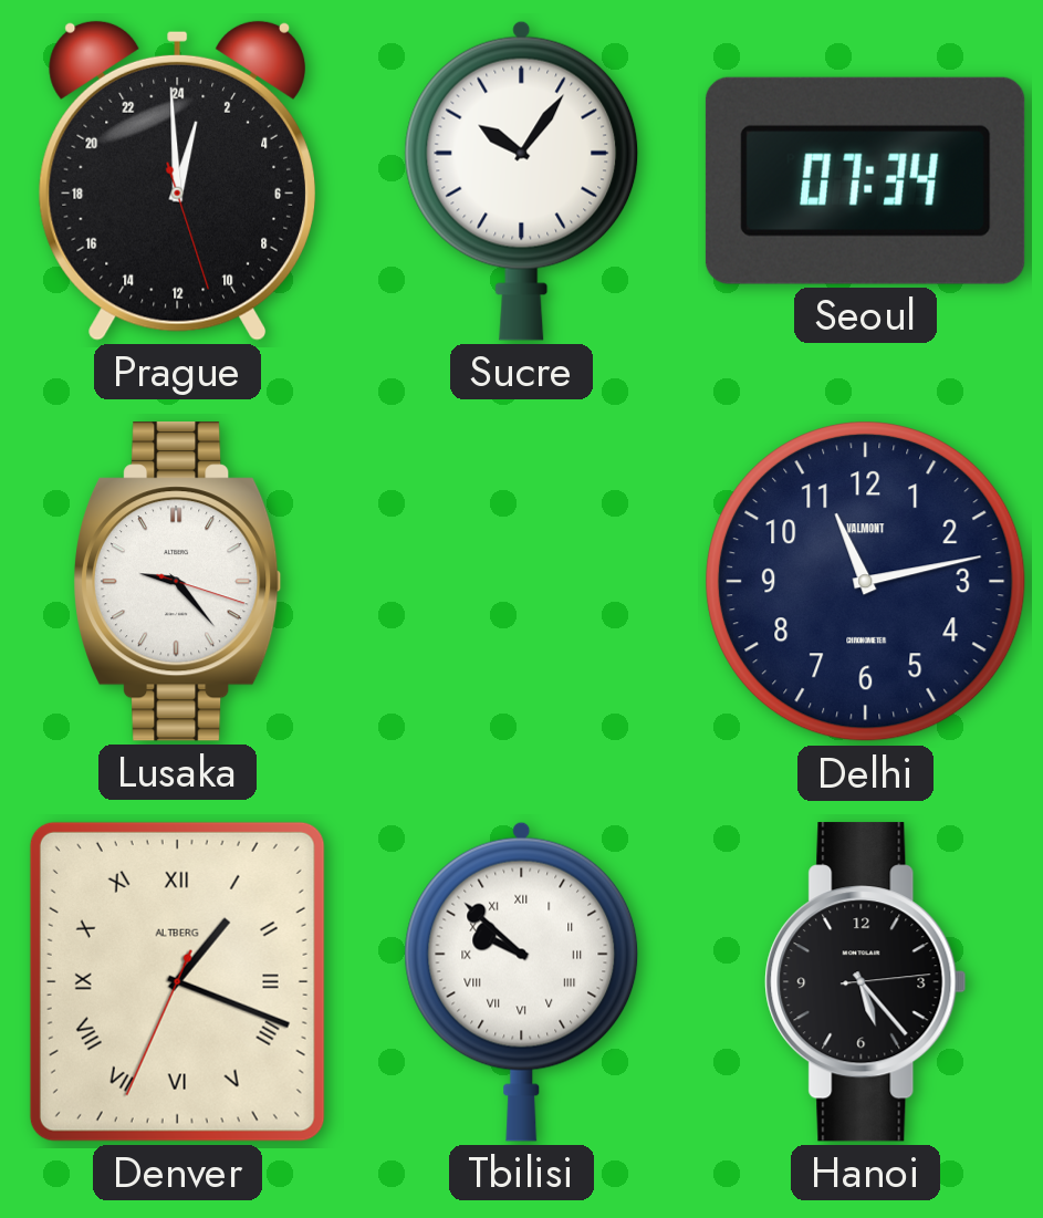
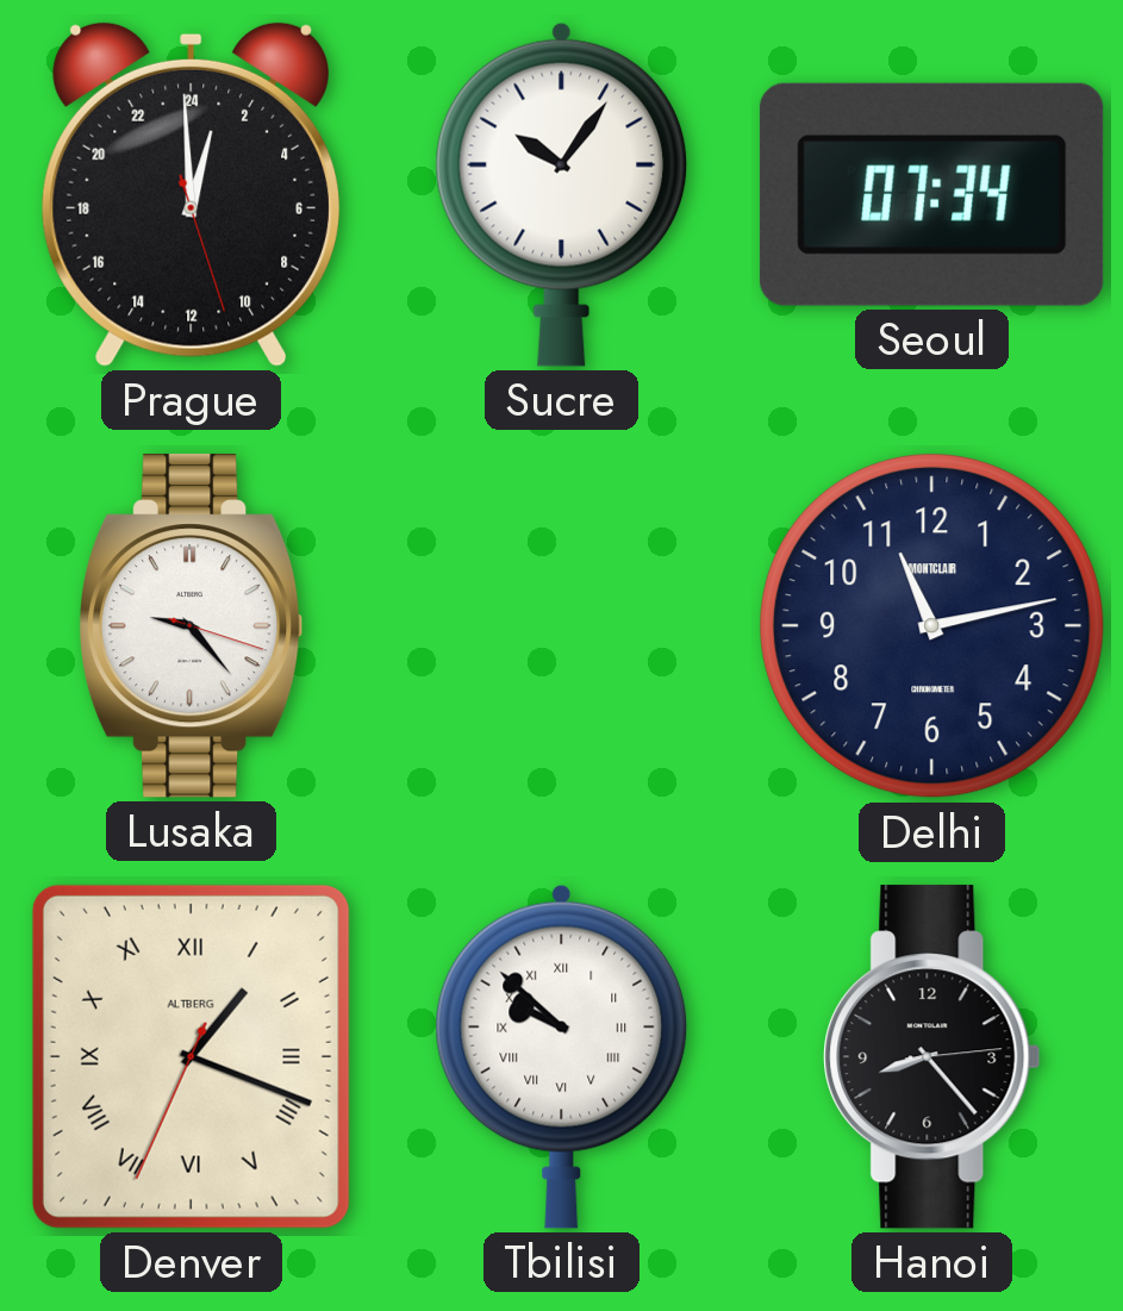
Delhi brand: VALMONT -> MONTCLAIR (932, 626)
Hanoi: 5:23 -> 8:23 (932, 1057)
